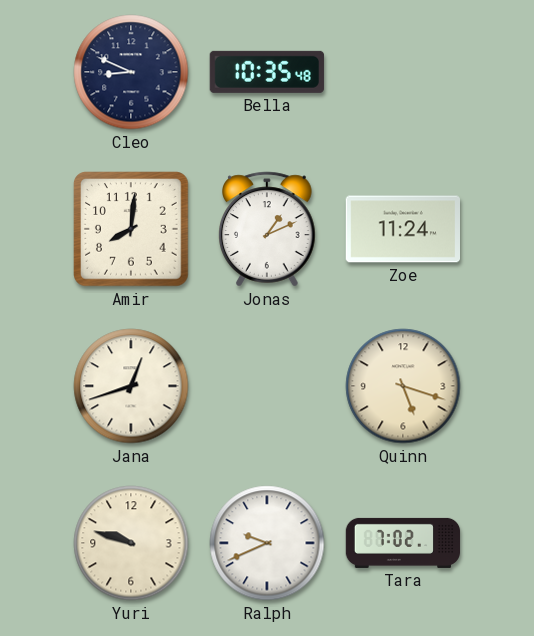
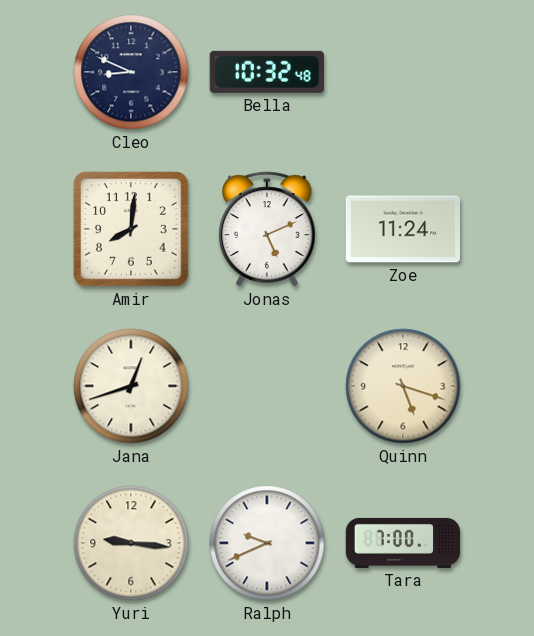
Bella: 10:35 -> 10:32 (267, 72)
Jonas: 1:11 -> 5:11 (267, 229)
Yuri: 9:48 -> 9:16 (131, 543)
Tara: 7:02 -> 7:00 (403, 543)
